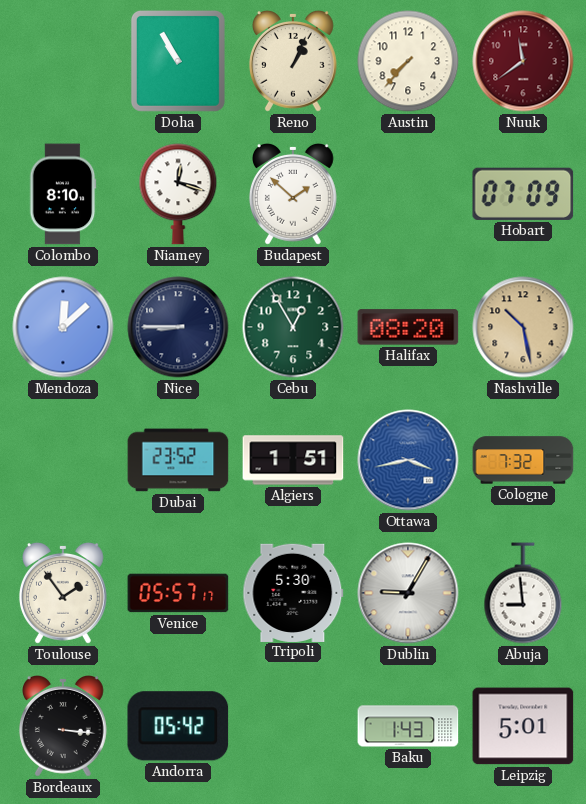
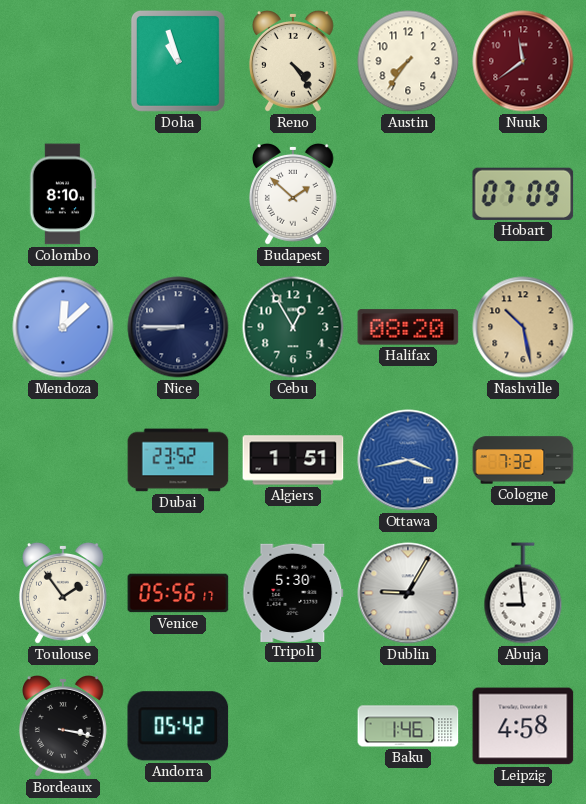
Doha: 10:55 -> 10:57 (178, 61)
Reno: 1:04 -> 4:24 (293, 61)
Austin: 7:37 -> 7:36 (408, 61)
Niamey: 12:18 -> none (178, 194)
Venice: 05:57 -> 05:56 (178, 593)
Bordeaux: 3:16 -> 3:17 (63, 726)
Baku: 1:43 -> 1:46 (408, 726)
Leipzig: 5:01 -> 4:58 (523, 726)
